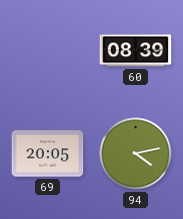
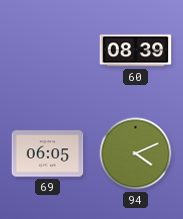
69: 20:05 -> 06:05 (48, 154)
94: 4:13 -> 4:11 (136, 154)
